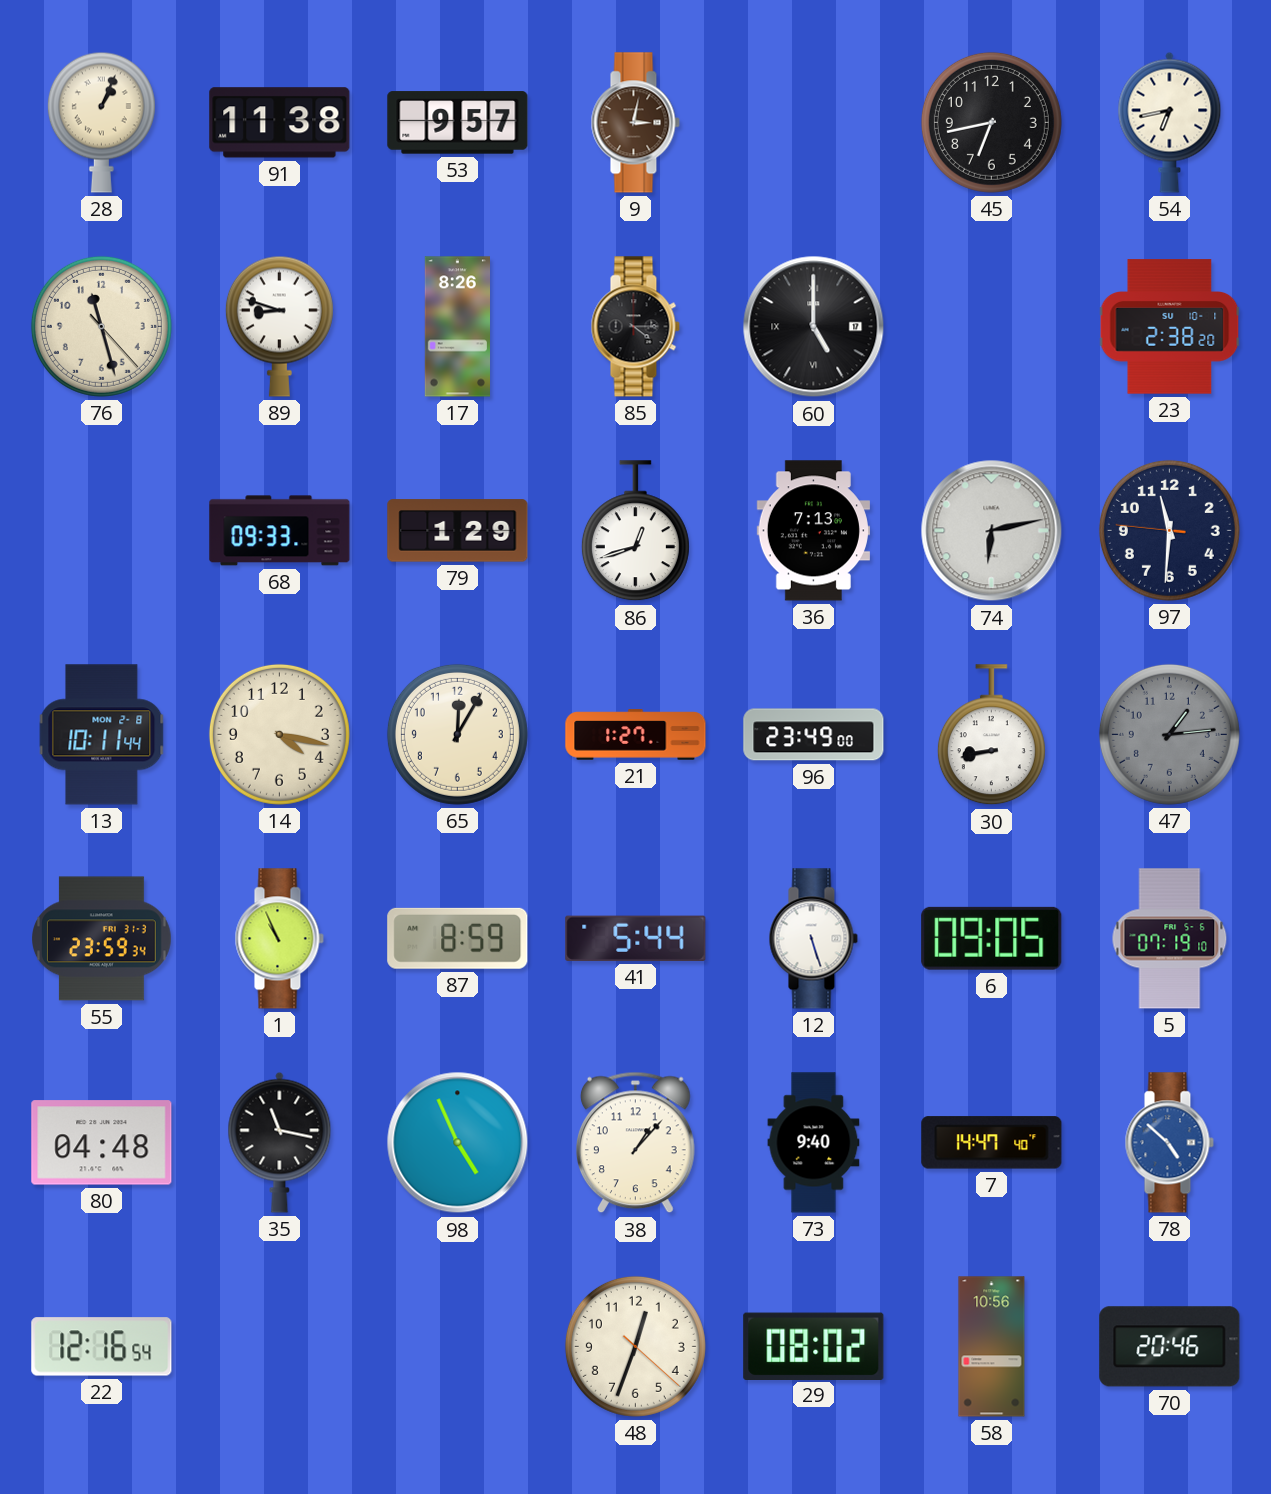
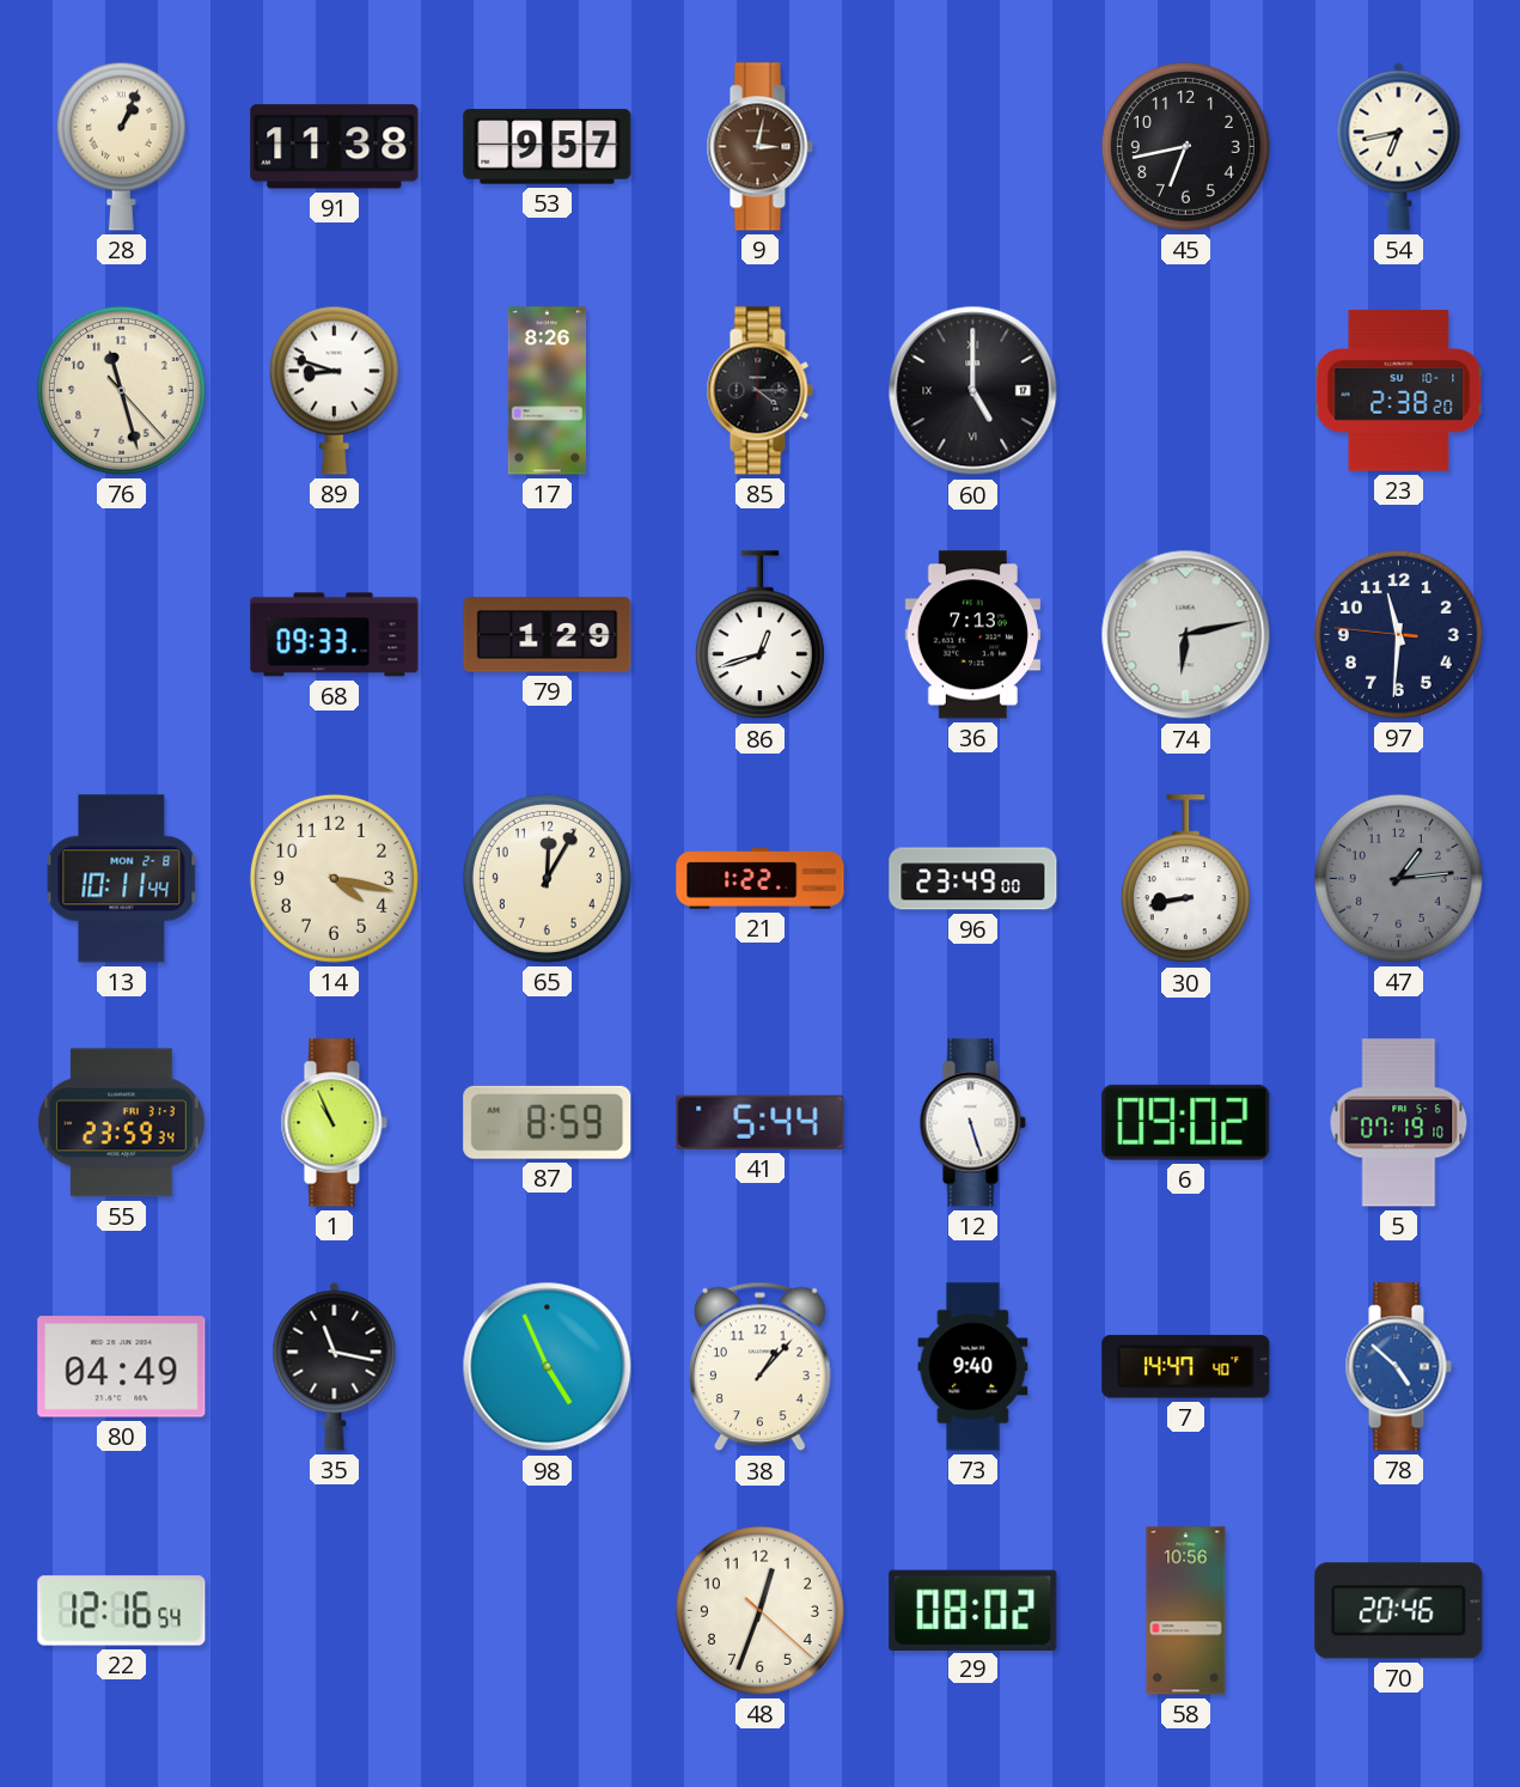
21: 1:27 -> 1:22 (761, 879)
6: 09:05 -> 09:02 (1186, 1122)
80: 04:48 -> 04:49 (122, 1367)
